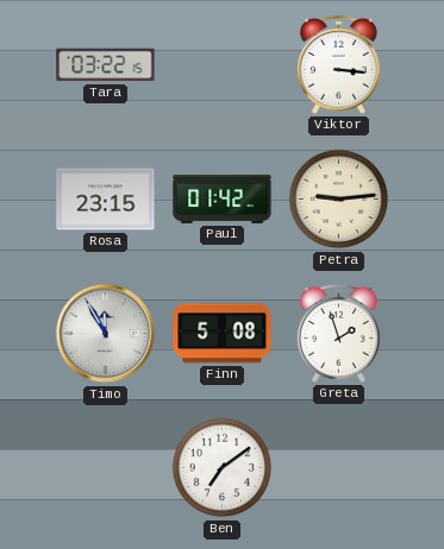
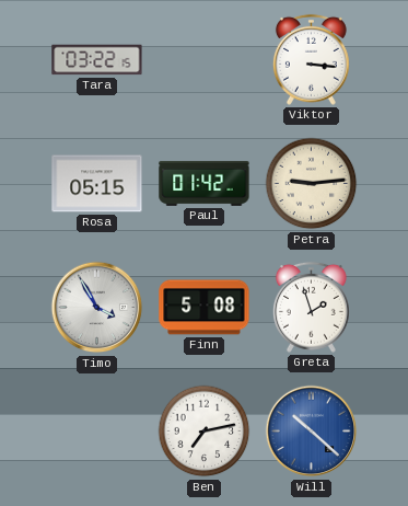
Rosa: 23:15 -> 05:15 (97, 184)
Timo: 11:55 -> 3:55 (97, 308)
Ben: 7:09 -> 7:13 (205, 432)
Will: none -> 10:22 (312, 432)
